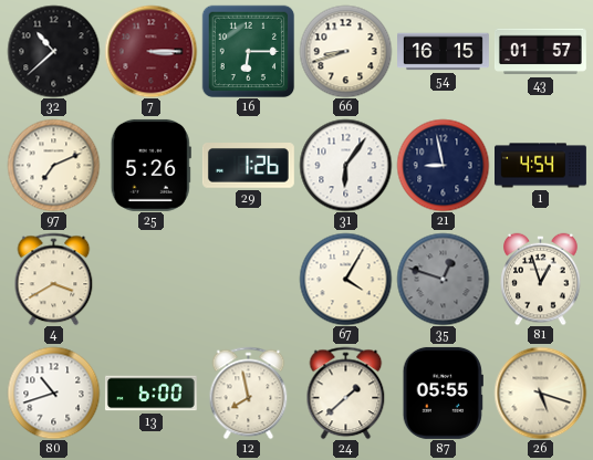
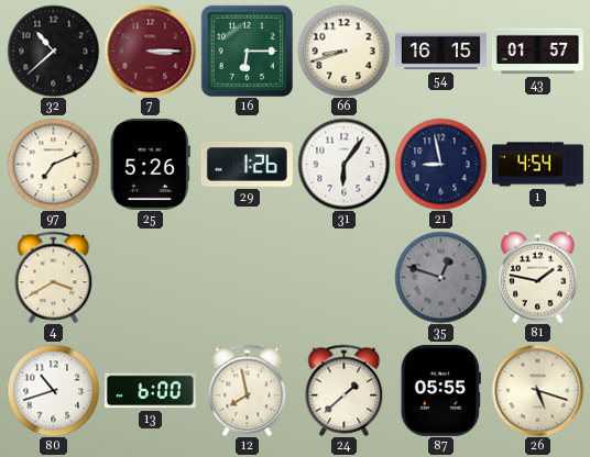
67: 4:05 -> none (345, 279)
81: 12:57 -> 1:47 (538, 277)
